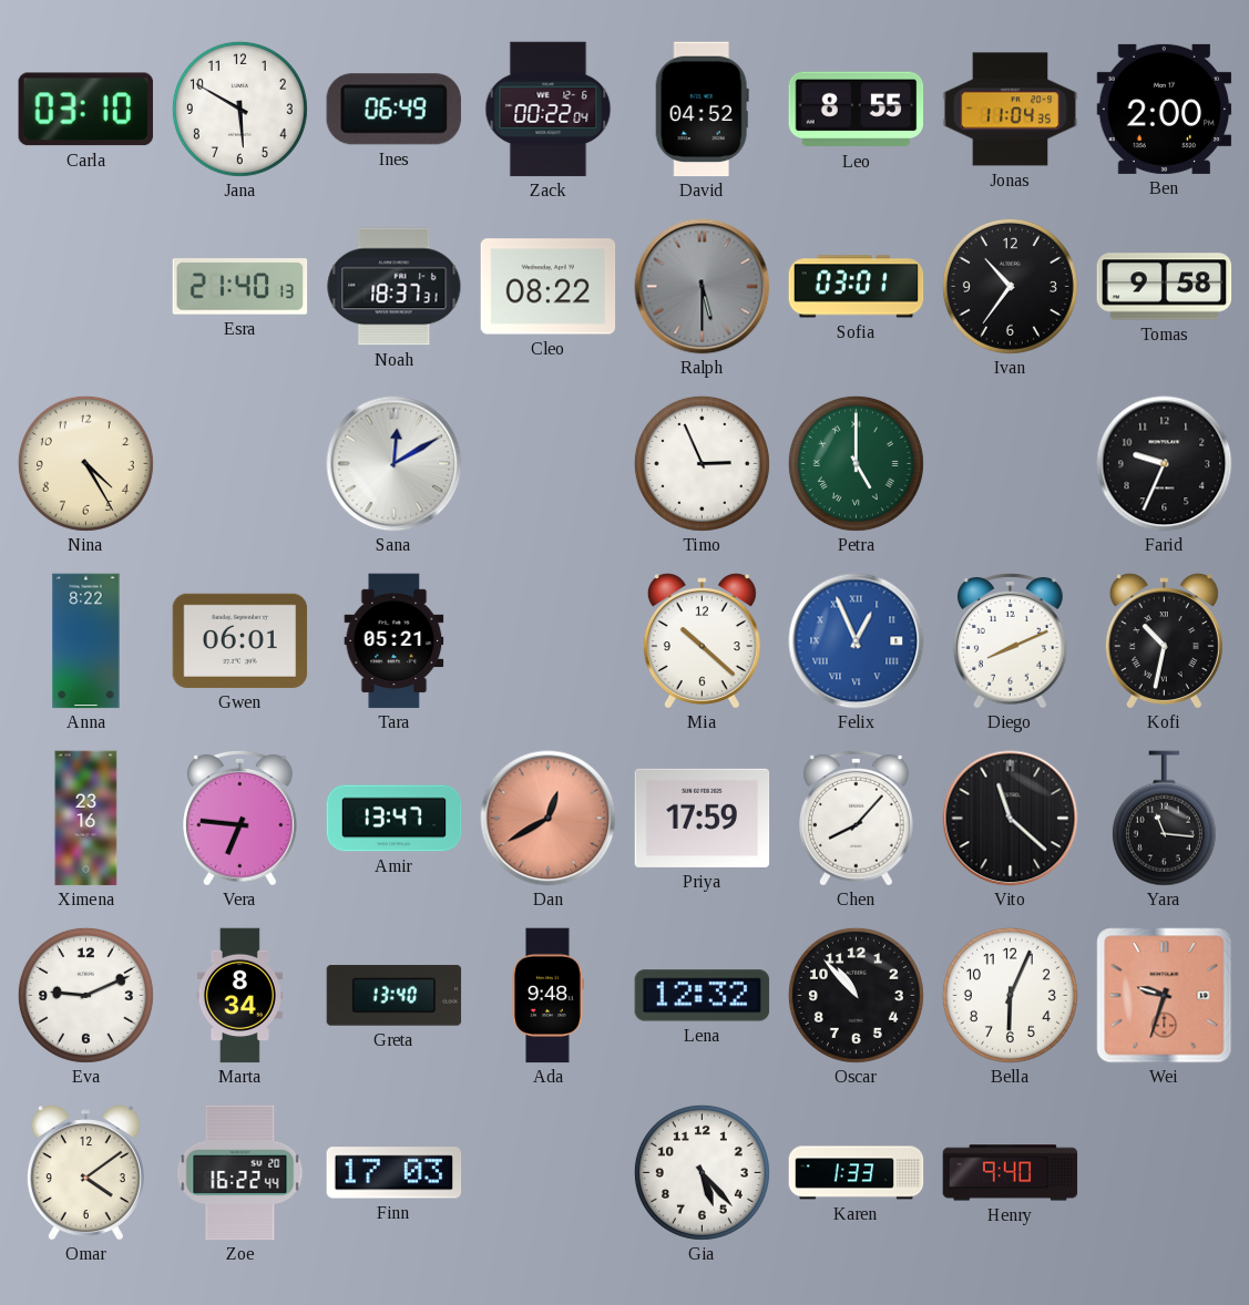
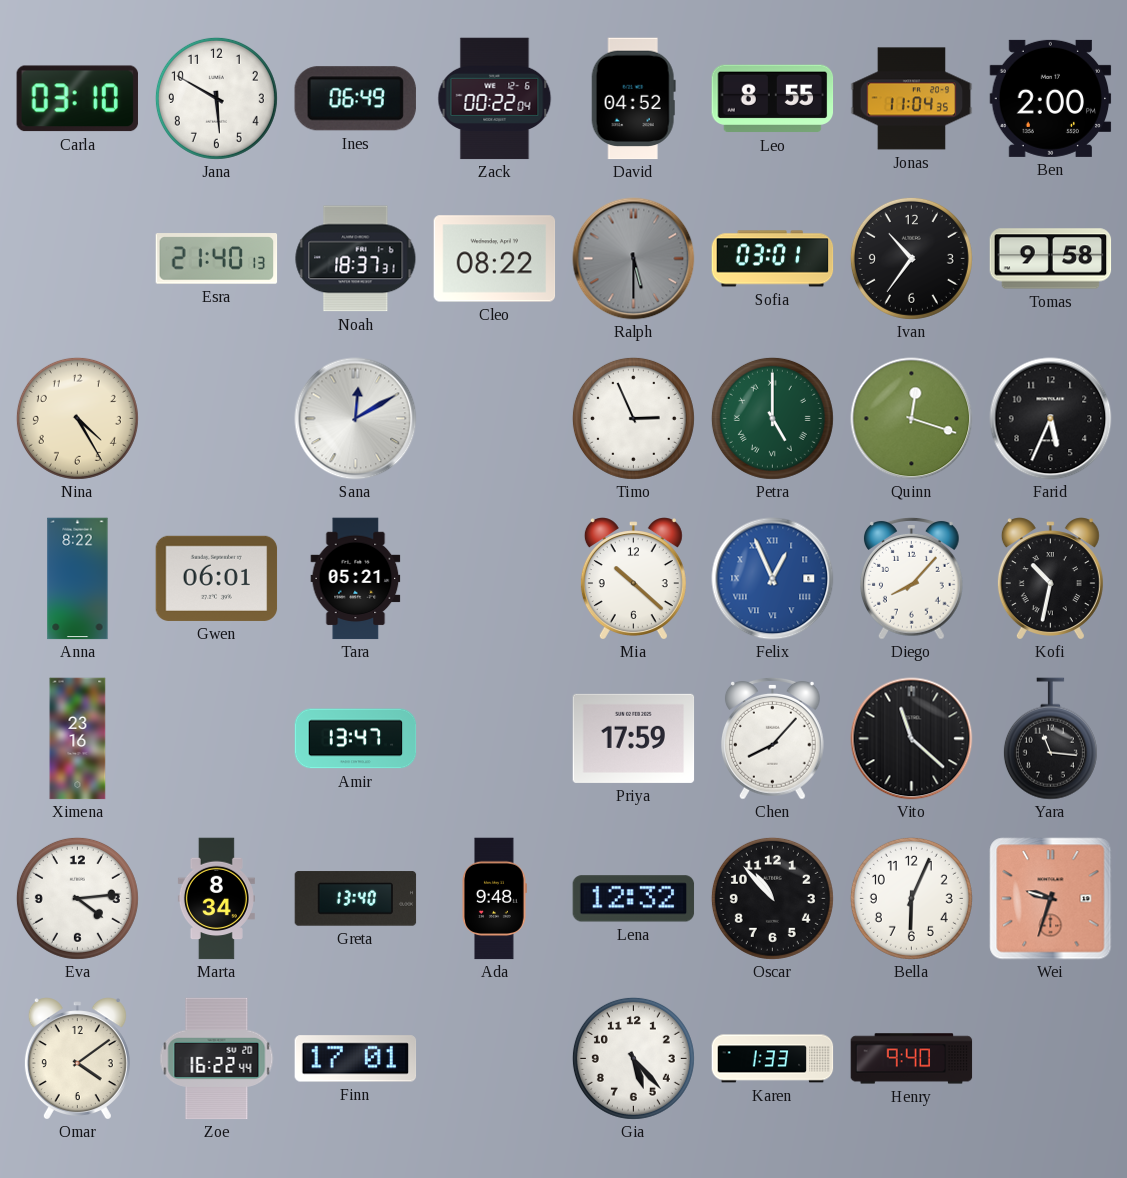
Quinn: none -> 12:18 (912, 419)
Farid: 9:34 -> 5:34 (1051, 419)
Diego: 8:11 -> 8:07 (912, 579)
Vera: 6:46 -> none (240, 819)
Dan: 12:40 -> none (549, 819)
Eva: 9:11 -> 4:14 (77, 898)
Finn: 17:03 -> 17:01 (356, 1059)
